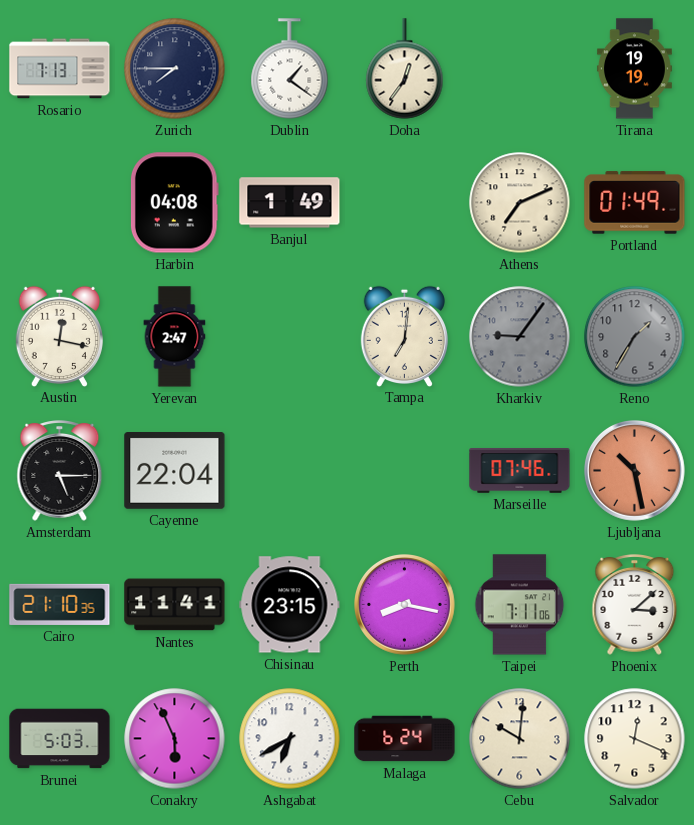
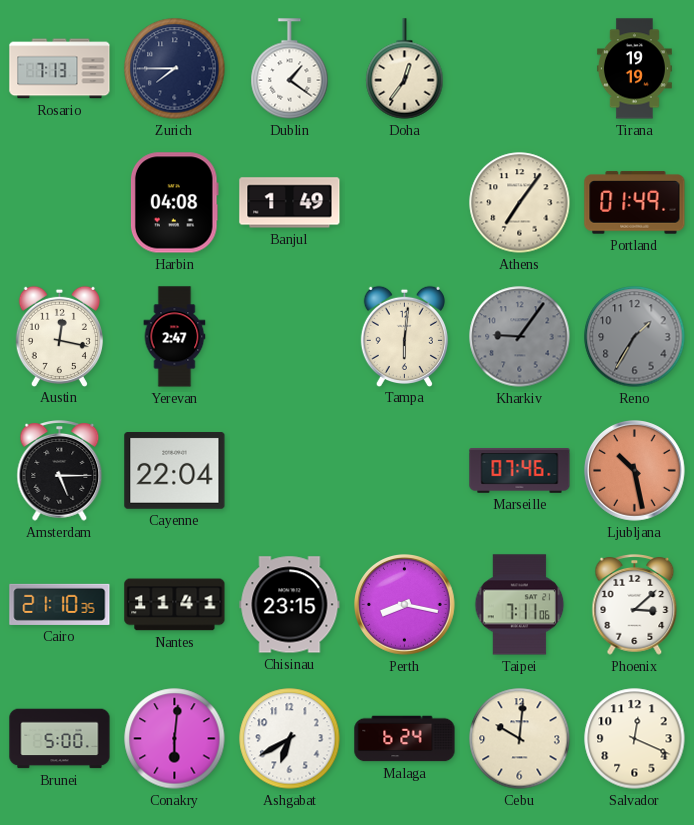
Athens: 7:11 -> 7:06 (520, 203)
Tampa: 7:01 -> 6:01 (404, 336)
Brunei: 5:03 -> 5:00 (60, 739)
Conakry: 5:56 -> 6:01 (175, 739)
